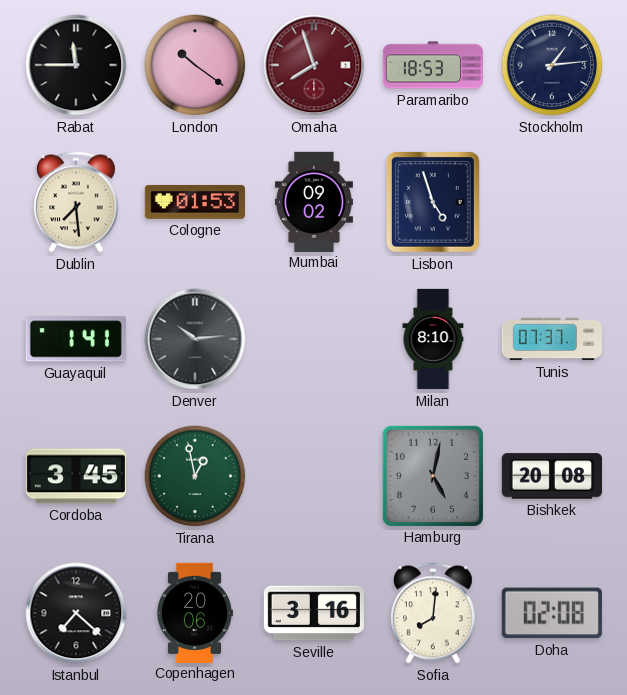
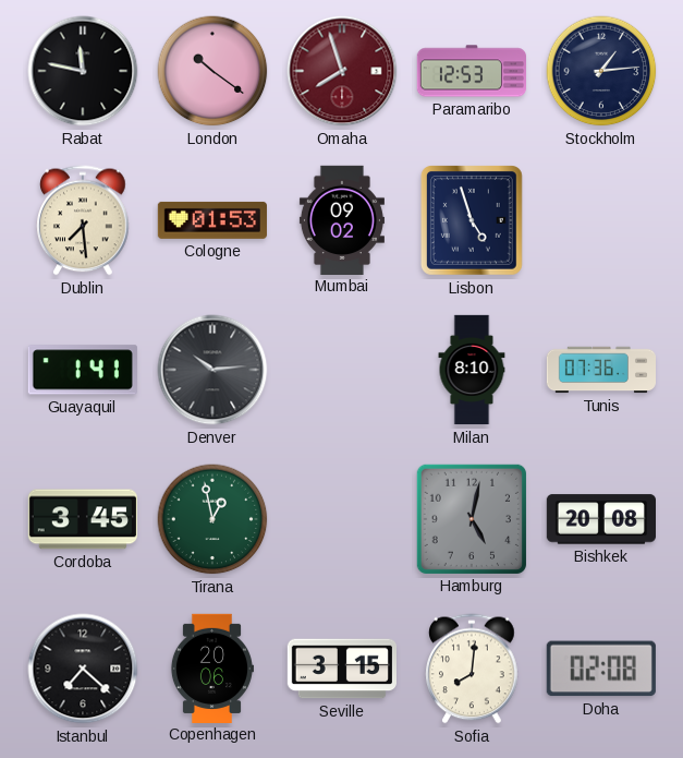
Rabat: 11:45 -> 11:47 (83, 71)
Paramaribo: 18:53 -> 12:53 (471, 71)
Tunis: 07:37 -> 07:36 (600, 370)
Seville: 3:16 -> 3:15 (341, 669)
